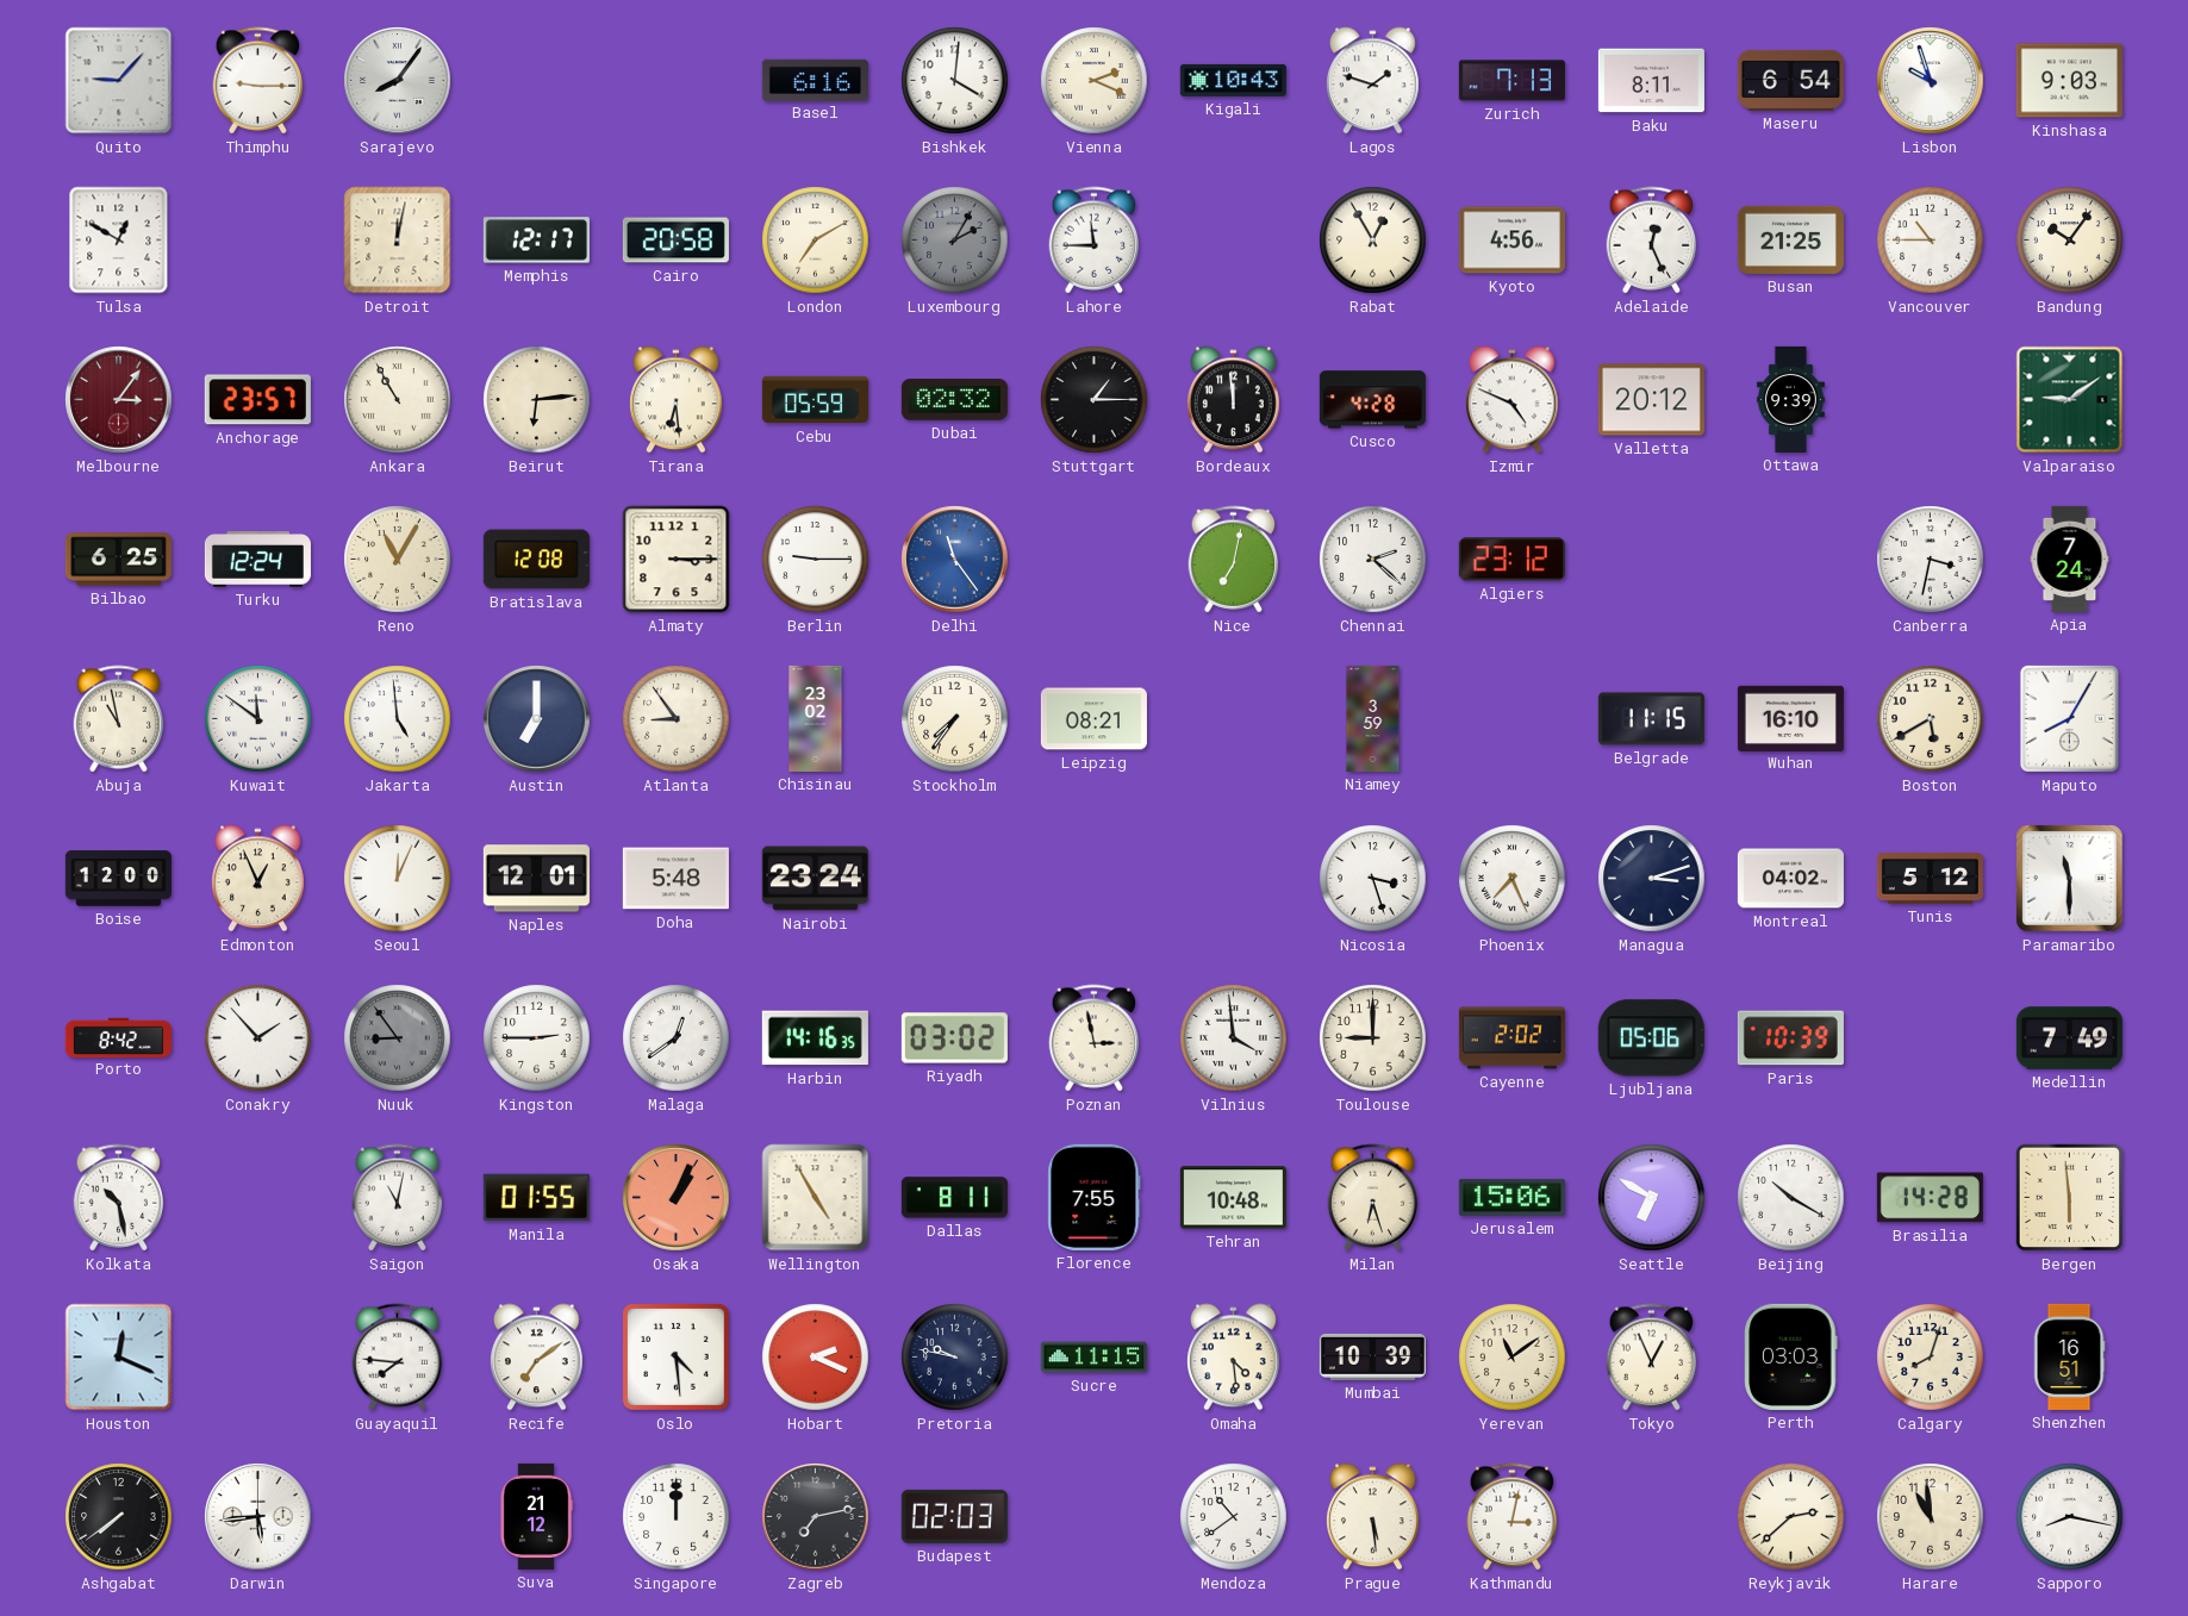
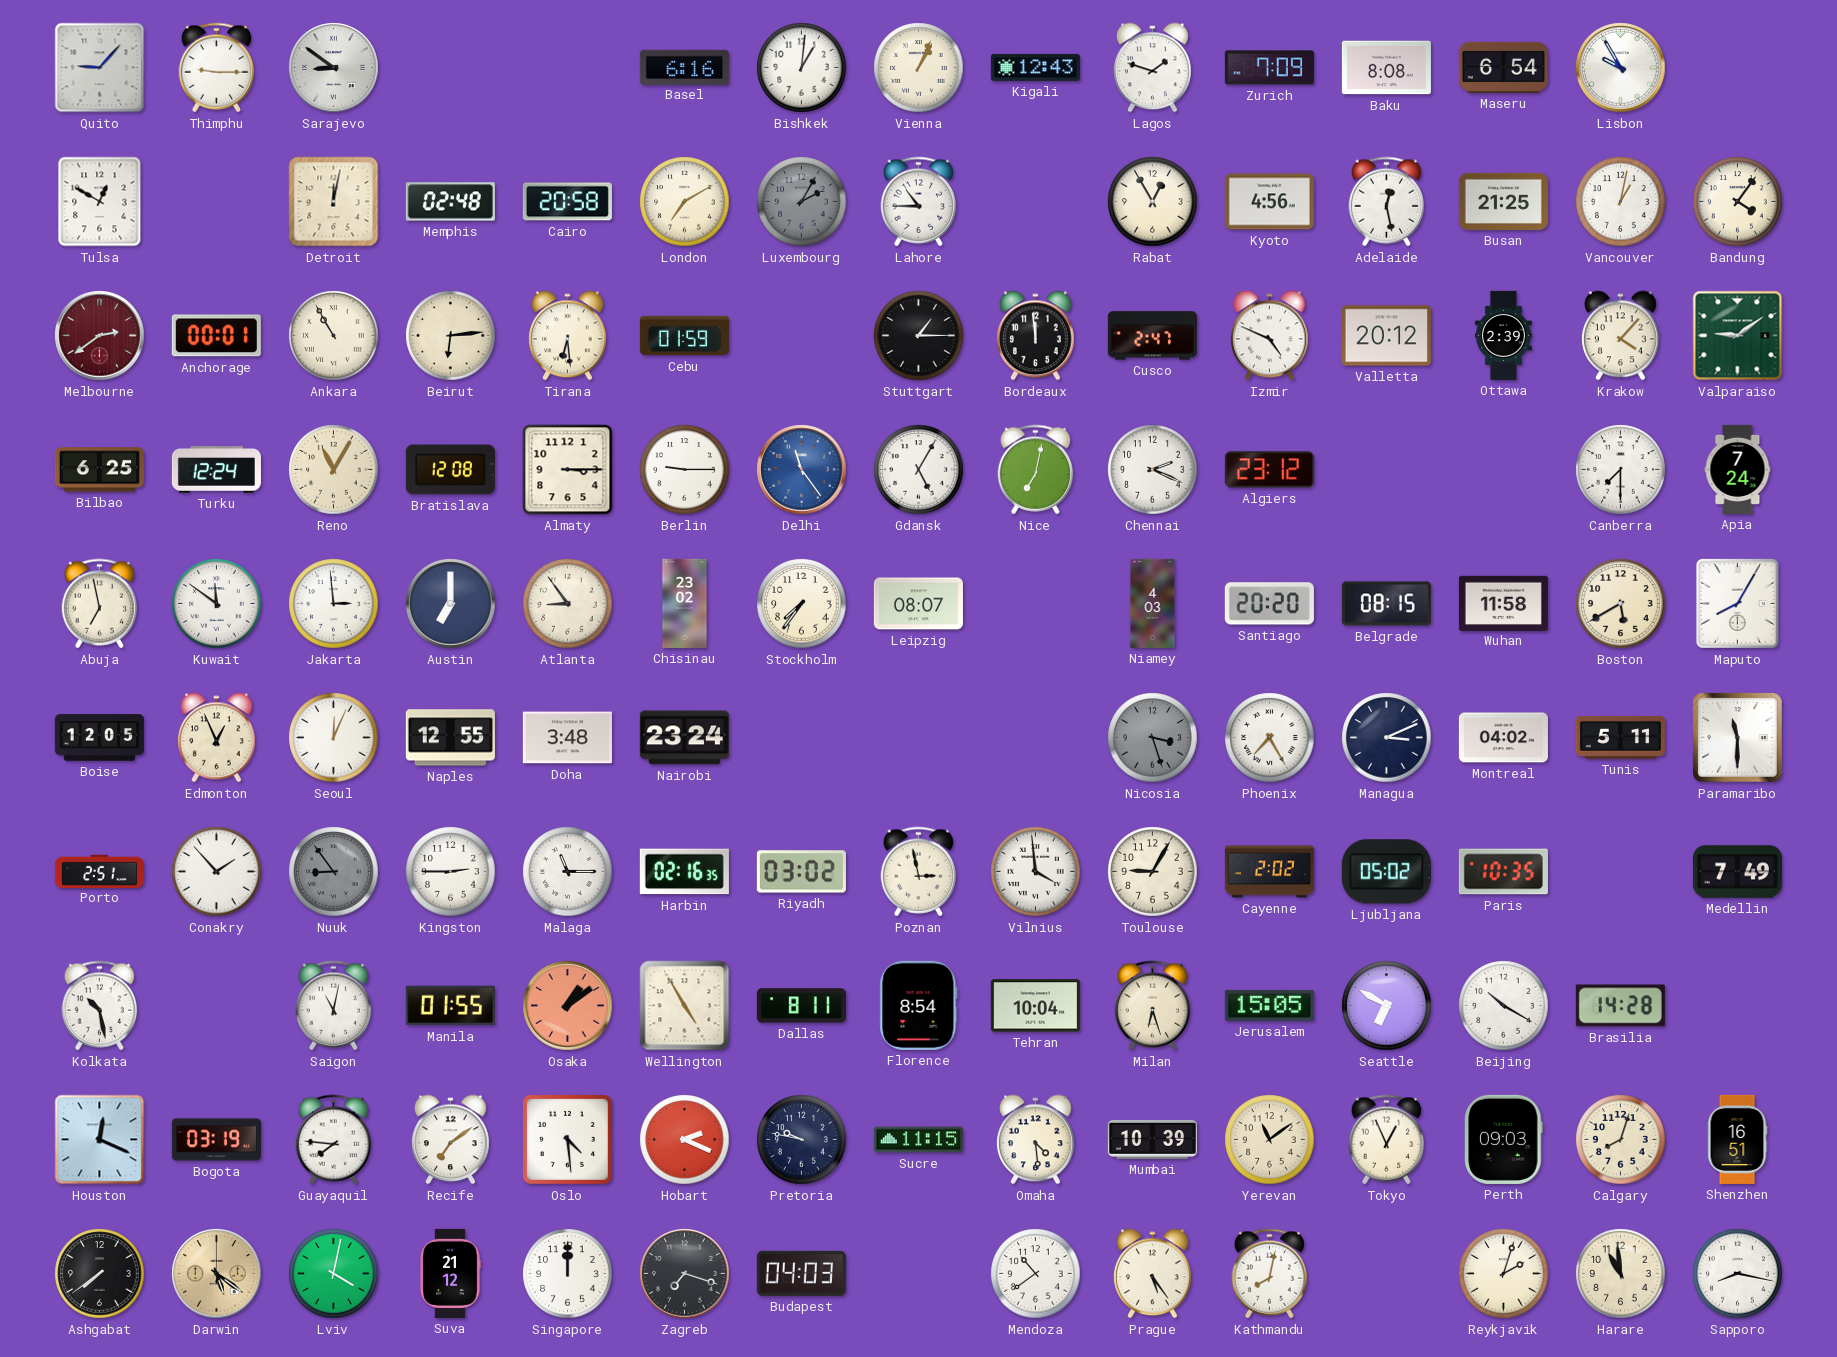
Sarajevo: 8:06 -> 8:51 (334, 68)
Bishkek: 4:01 -> 1:01 (802, 68)
Vienna: 2:19 -> 1:04 (919, 68)
Kigali: 10:43 -> 12:43 (1035, 67)
Zurich: 7:13 -> 7:09 (1269, 68)
Baku: 8:11 -> 8:08 (1386, 68)
Lisbon: 9:57 -> 9:55 (1621, 68)
Kinshasa: 9:03 -> none (2069, 81)
Memphis: 12:17 -> 02:48 (450, 202)
Lahore: 11:45 -> 10:45 (919, 202)
Adelaide: 12:26 -> 12:28 (1387, 202)
Vancouver: 10:45 -> 1:02 (1621, 202)
Bandung: 10:06 -> 4:06 (1738, 202)
Melbourne: 3:06 -> 2:39 (100, 336)
Anchorage: 23:57 -> 00:01 (216, 336)
Cebu: 05:59 -> 01:59 (684, 336)
Dubai: 02:32 -> none (954, 400)
Cusco: 4:28 -> 2:47 (1152, 336)
Ottawa: 9:39 -> 2:39 (1503, 335)
Krakow: none -> 4:07 (1621, 336)
Gdansk: none -> 5:05 (919, 470)
Chennai: 2:22 -> 2:19 (1153, 470)
Canberra: 3:32 -> 7:30 (1621, 470)
Abuja: 10:58 -> 6:58 (100, 604)
Jakarta: 4:59 -> 2:59 (334, 604)
Leipzig: 08:21 -> 08:07 (918, 604)
Niamey: 3:59 -> 4:03 (1153, 603)
Santiago: none -> 20:20 (1269, 604)
Belgrade: 11:15 -> 08:15 (1386, 604)
Wuhan: 16:10 -> 11:58 (1503, 603)
Boise: 12:00 -> 12:05 (99, 738)
Naples: 12:01 -> 12:55 (450, 738)
Doha: 5:48 -> 3:48 (567, 738)
Nicosia dial: white -> grey (1153, 738)
Phoenix: 7:26 -> 7:25 (1270, 738)
Managua: 3:12 -> 3:11 (1387, 738)
Tunis: 5:12 -> 5:11 (1620, 737)
Porto: 8:42 -> 2:51 (99, 871)
Malaga: 12:39 -> 11:15 (568, 872)
Harbin: 14:16 -> 02:16 (684, 872)
Toulouse: 9:00 -> 9:05 (1153, 872)
Ljubljana: 05:06 -> 05:02 (1386, 872)
Paris: 10:39 -> 10:35 (1503, 872)
Osaka: 1:04 -> 1:09 (568, 1006)
Florence: 7:55 -> 8:54 (919, 1005)
Tehran: 10:48 -> 10:04 (1035, 1006)
Jerusalem: 15:06 -> 15:05 (1269, 1005)
Bergen: 5:59 -> none (2070, 1198)
Bogota: none -> 03:19 (216, 1140)
Perth: 03:03 -> 09:03 (1504, 1139)
Darwin: 5:44 -> 5:21 (217, 1274)
Darwin dial: white -> champagne (217, 1274)
Lviv: none -> 4:02 (334, 1274)
Zagreb: 7:13 -> 7:18 (685, 1274)
Budapest: 02:03 -> 04:03 (801, 1273)
Prague: 5:29 -> 5:24 (1153, 1274)
Kathmandu: 3:02 -> 8:02 (1270, 1274)
Reykjavik: 2:38 -> 2:03 (1504, 1274)
